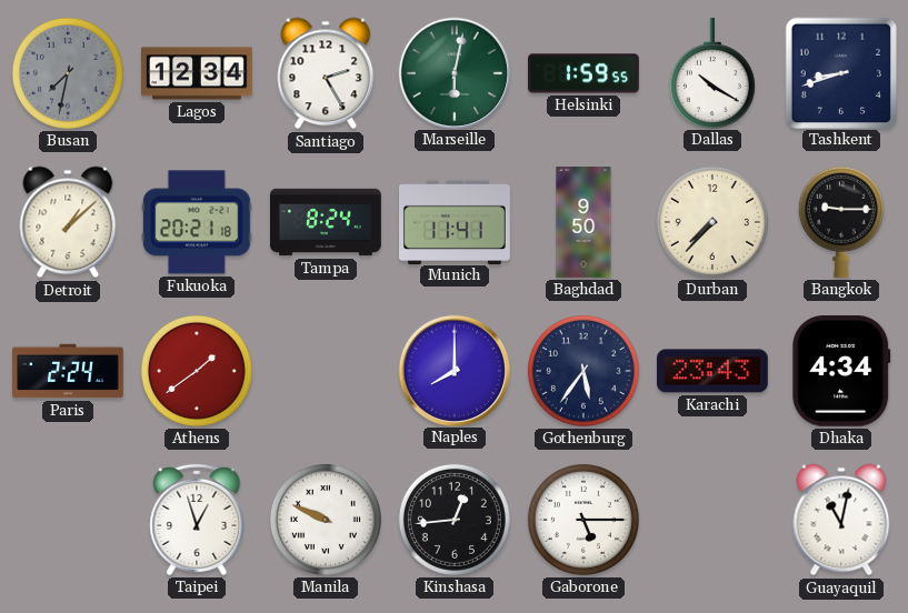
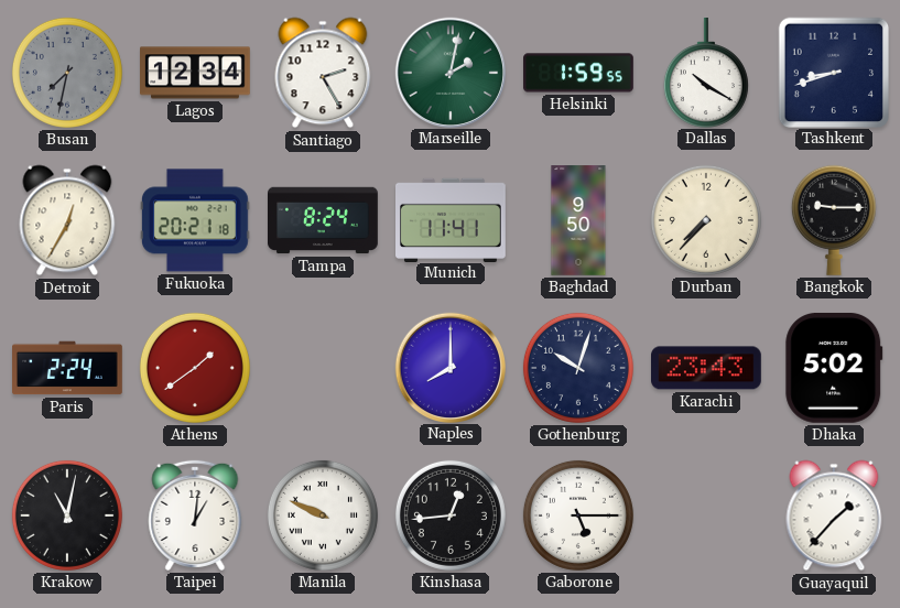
Marseille: 6:02 -> 2:02 (449, 72)
Detroit: 1:08 -> 12:35 (67, 220)
Gothenburg: 5:36 -> 10:03 (578, 368)
Dhaka: 4:34 -> 5:02 (834, 368)
Krakow: none -> 11:02 (67, 515)
Taipei: 12:57 -> 1:01 (195, 515)
Guayaquil: 11:02 -> 1:37 (834, 515)
